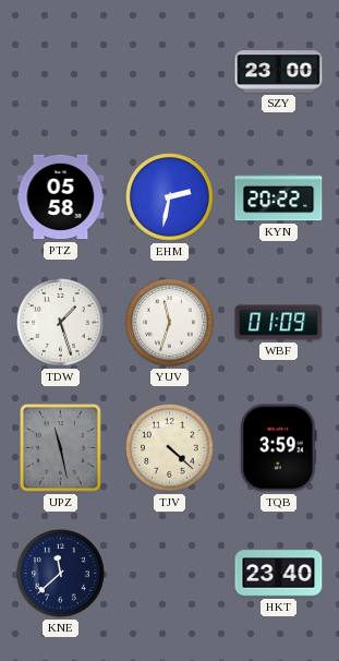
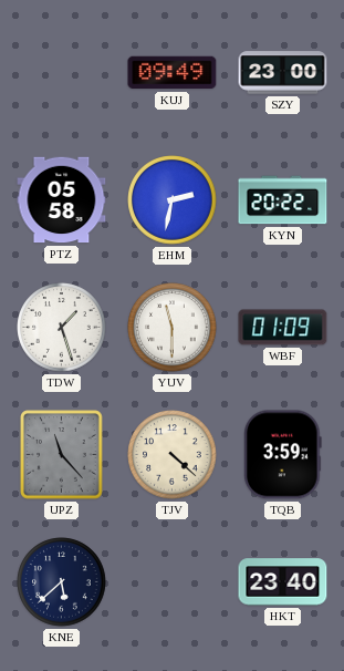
KUJ: none -> 09:49 (173, 73)
YUV: 11:33 -> 11:30 (173, 328)
UPZ: 11:28 -> 11:23 (62, 455)
KNE: 11:38 -> 5:38 (62, 582)
